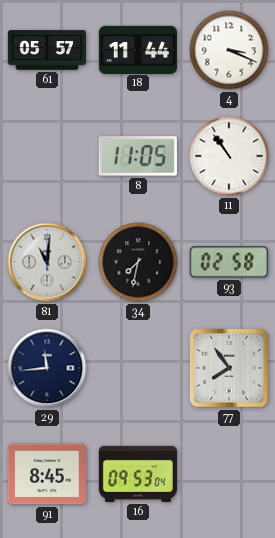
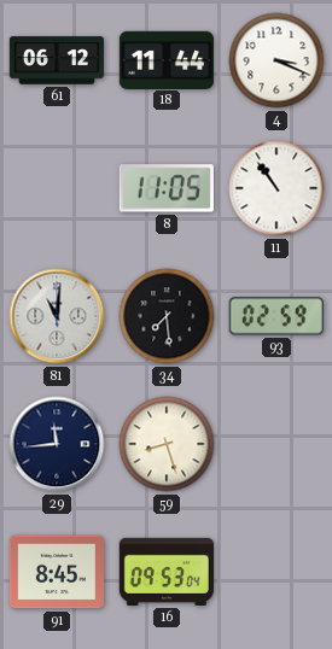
61: 05:57 -> 06:12 (56, 60)
34: 7:32 -> 7:29 (167, 316)
93: 02:58 -> 02:59 (276, 316)
59: none -> 8:27 (167, 444)
77: 7:54 -> none (229, 368)
